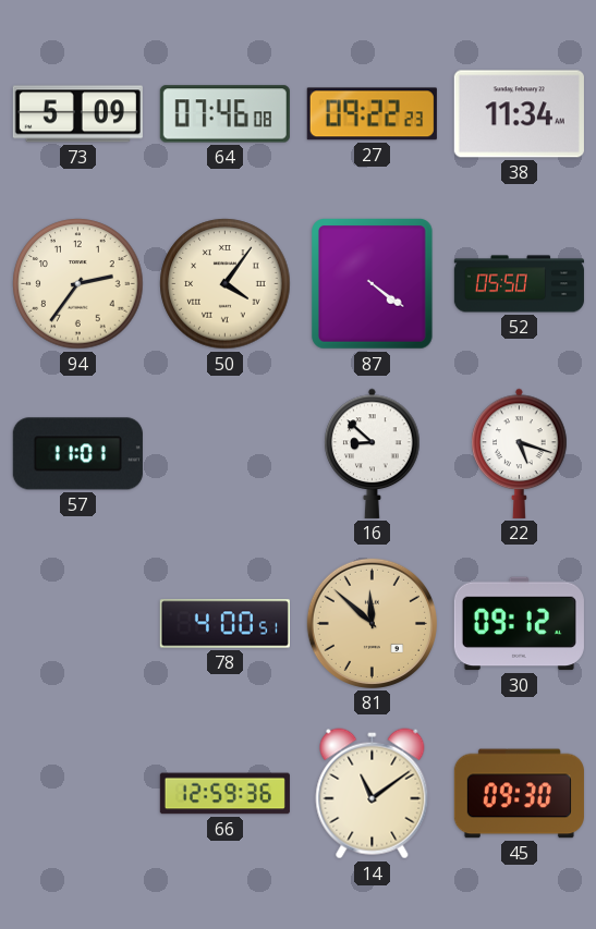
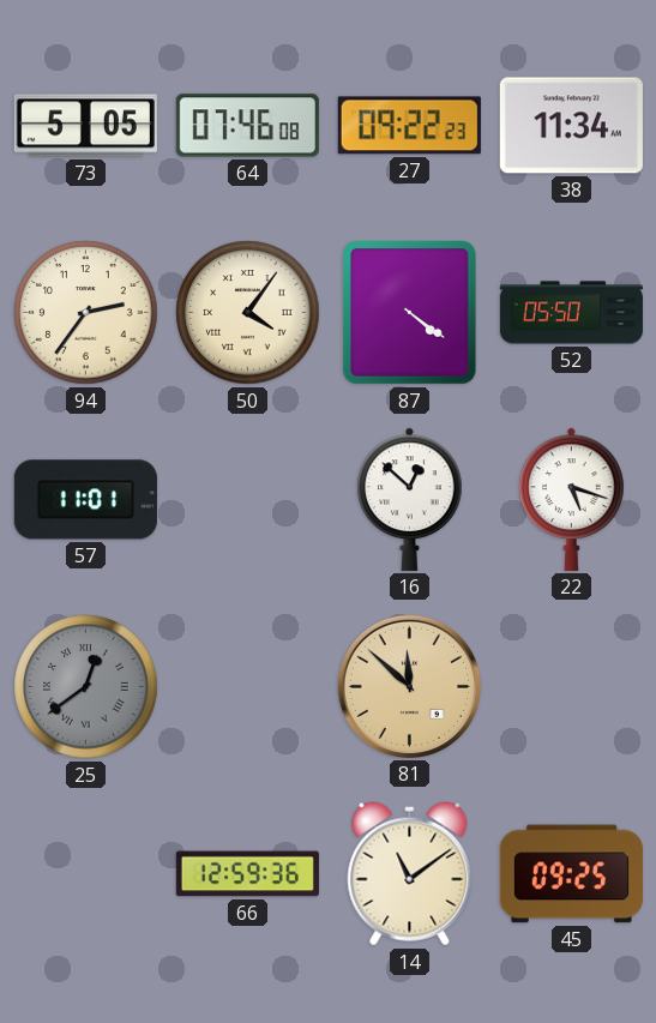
73: 5:09 -> 5:05 (85, 126)
16: 8:52 -> 12:52 (410, 499)
25: none -> 12:39 (86, 687)
78: 4:00 -> none (224, 624)
30: 09:12 -> none (519, 624)
45: 09:30 -> 09:25 (571, 874)
